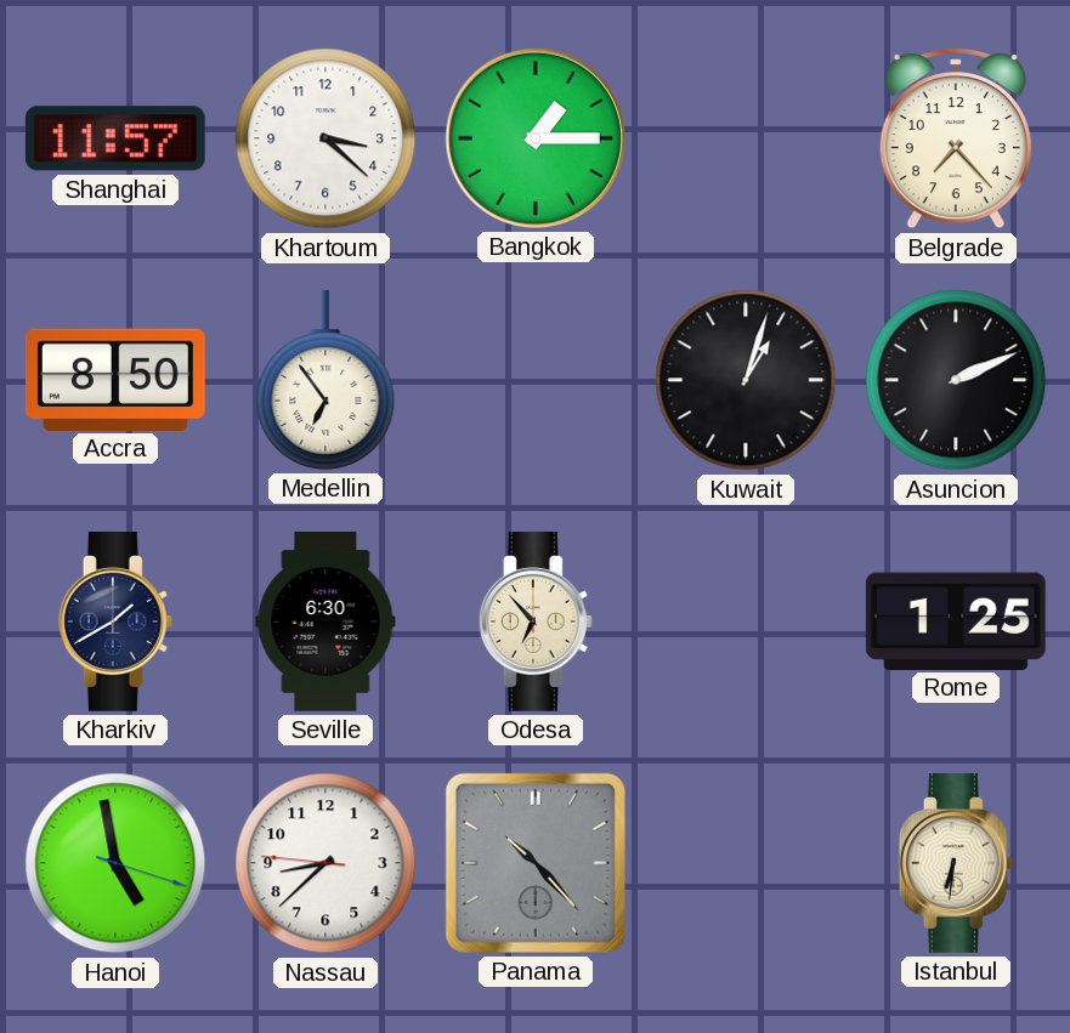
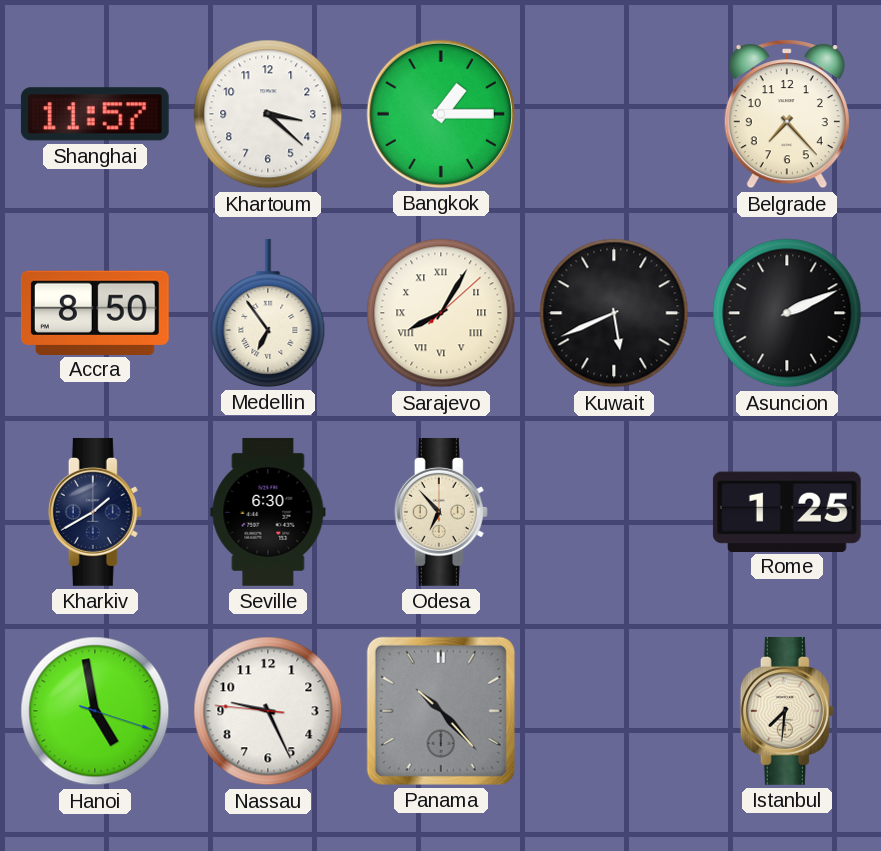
Sarajevo: none -> 8:05 (441, 313)
Kuwait: 1:03 -> 5:41 (614, 313)
Nassau: 8:37 -> 9:25 (268, 711)
Istanbul: 6:31 -> 7:31 (787, 711)
